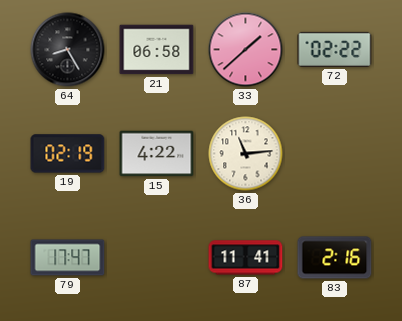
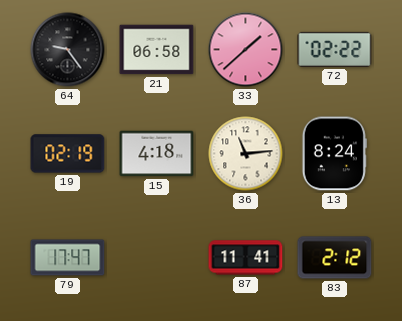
64: 8:25 -> 9:24 (68, 50)
15: 4:22 -> 4:18 (157, 154)
13: none -> 8:24 (334, 154)
83: 2:16 -> 2:12 (335, 258)
